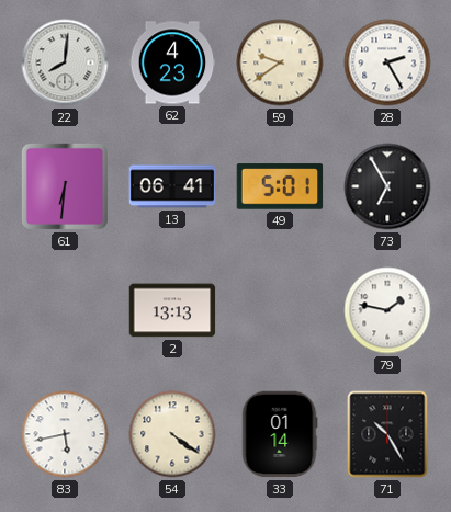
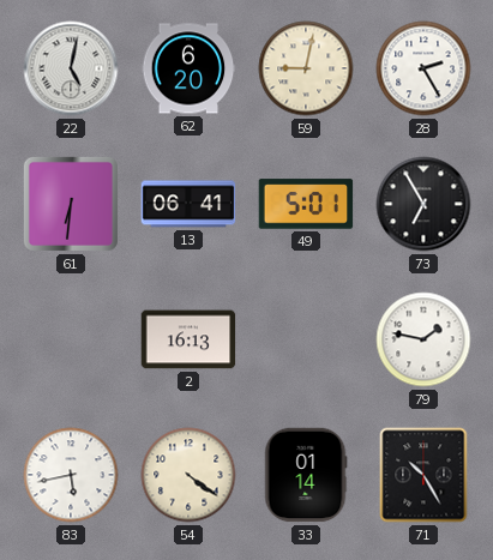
22: 8:01 -> 5:02 (71, 68)
62: 4:23 -> 6:20 (188, 68)
59: 9:39 -> 9:02 (306, 68)
2: 13:13 -> 16:13 (188, 339)
